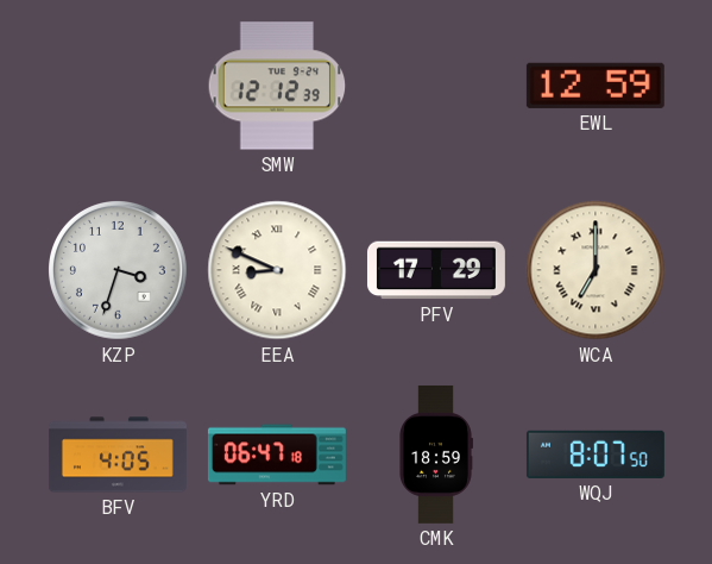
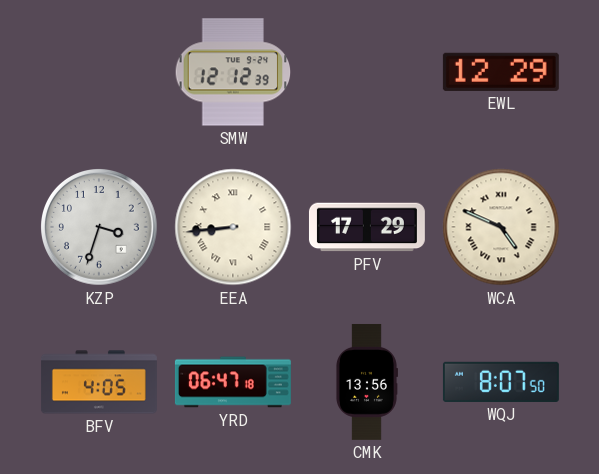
EWL: 12:59 -> 12:29 (501, 72)
EEA: 8:49 -> 8:44 (233, 227)
WCA: 7:00 -> 4:49 (501, 227)
CMK: 18:59 -> 13:56 (366, 382)
